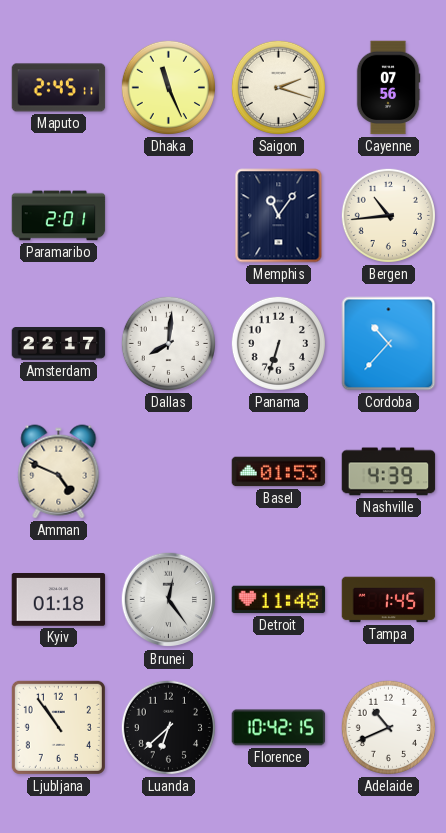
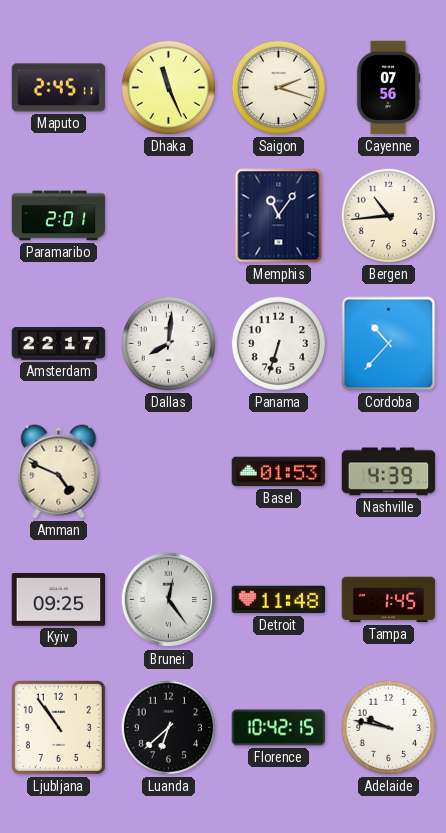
Kyiv: 01:18 -> 09:25 (59, 600)
Adelaide: 10:41 -> 9:47 (388, 727)
